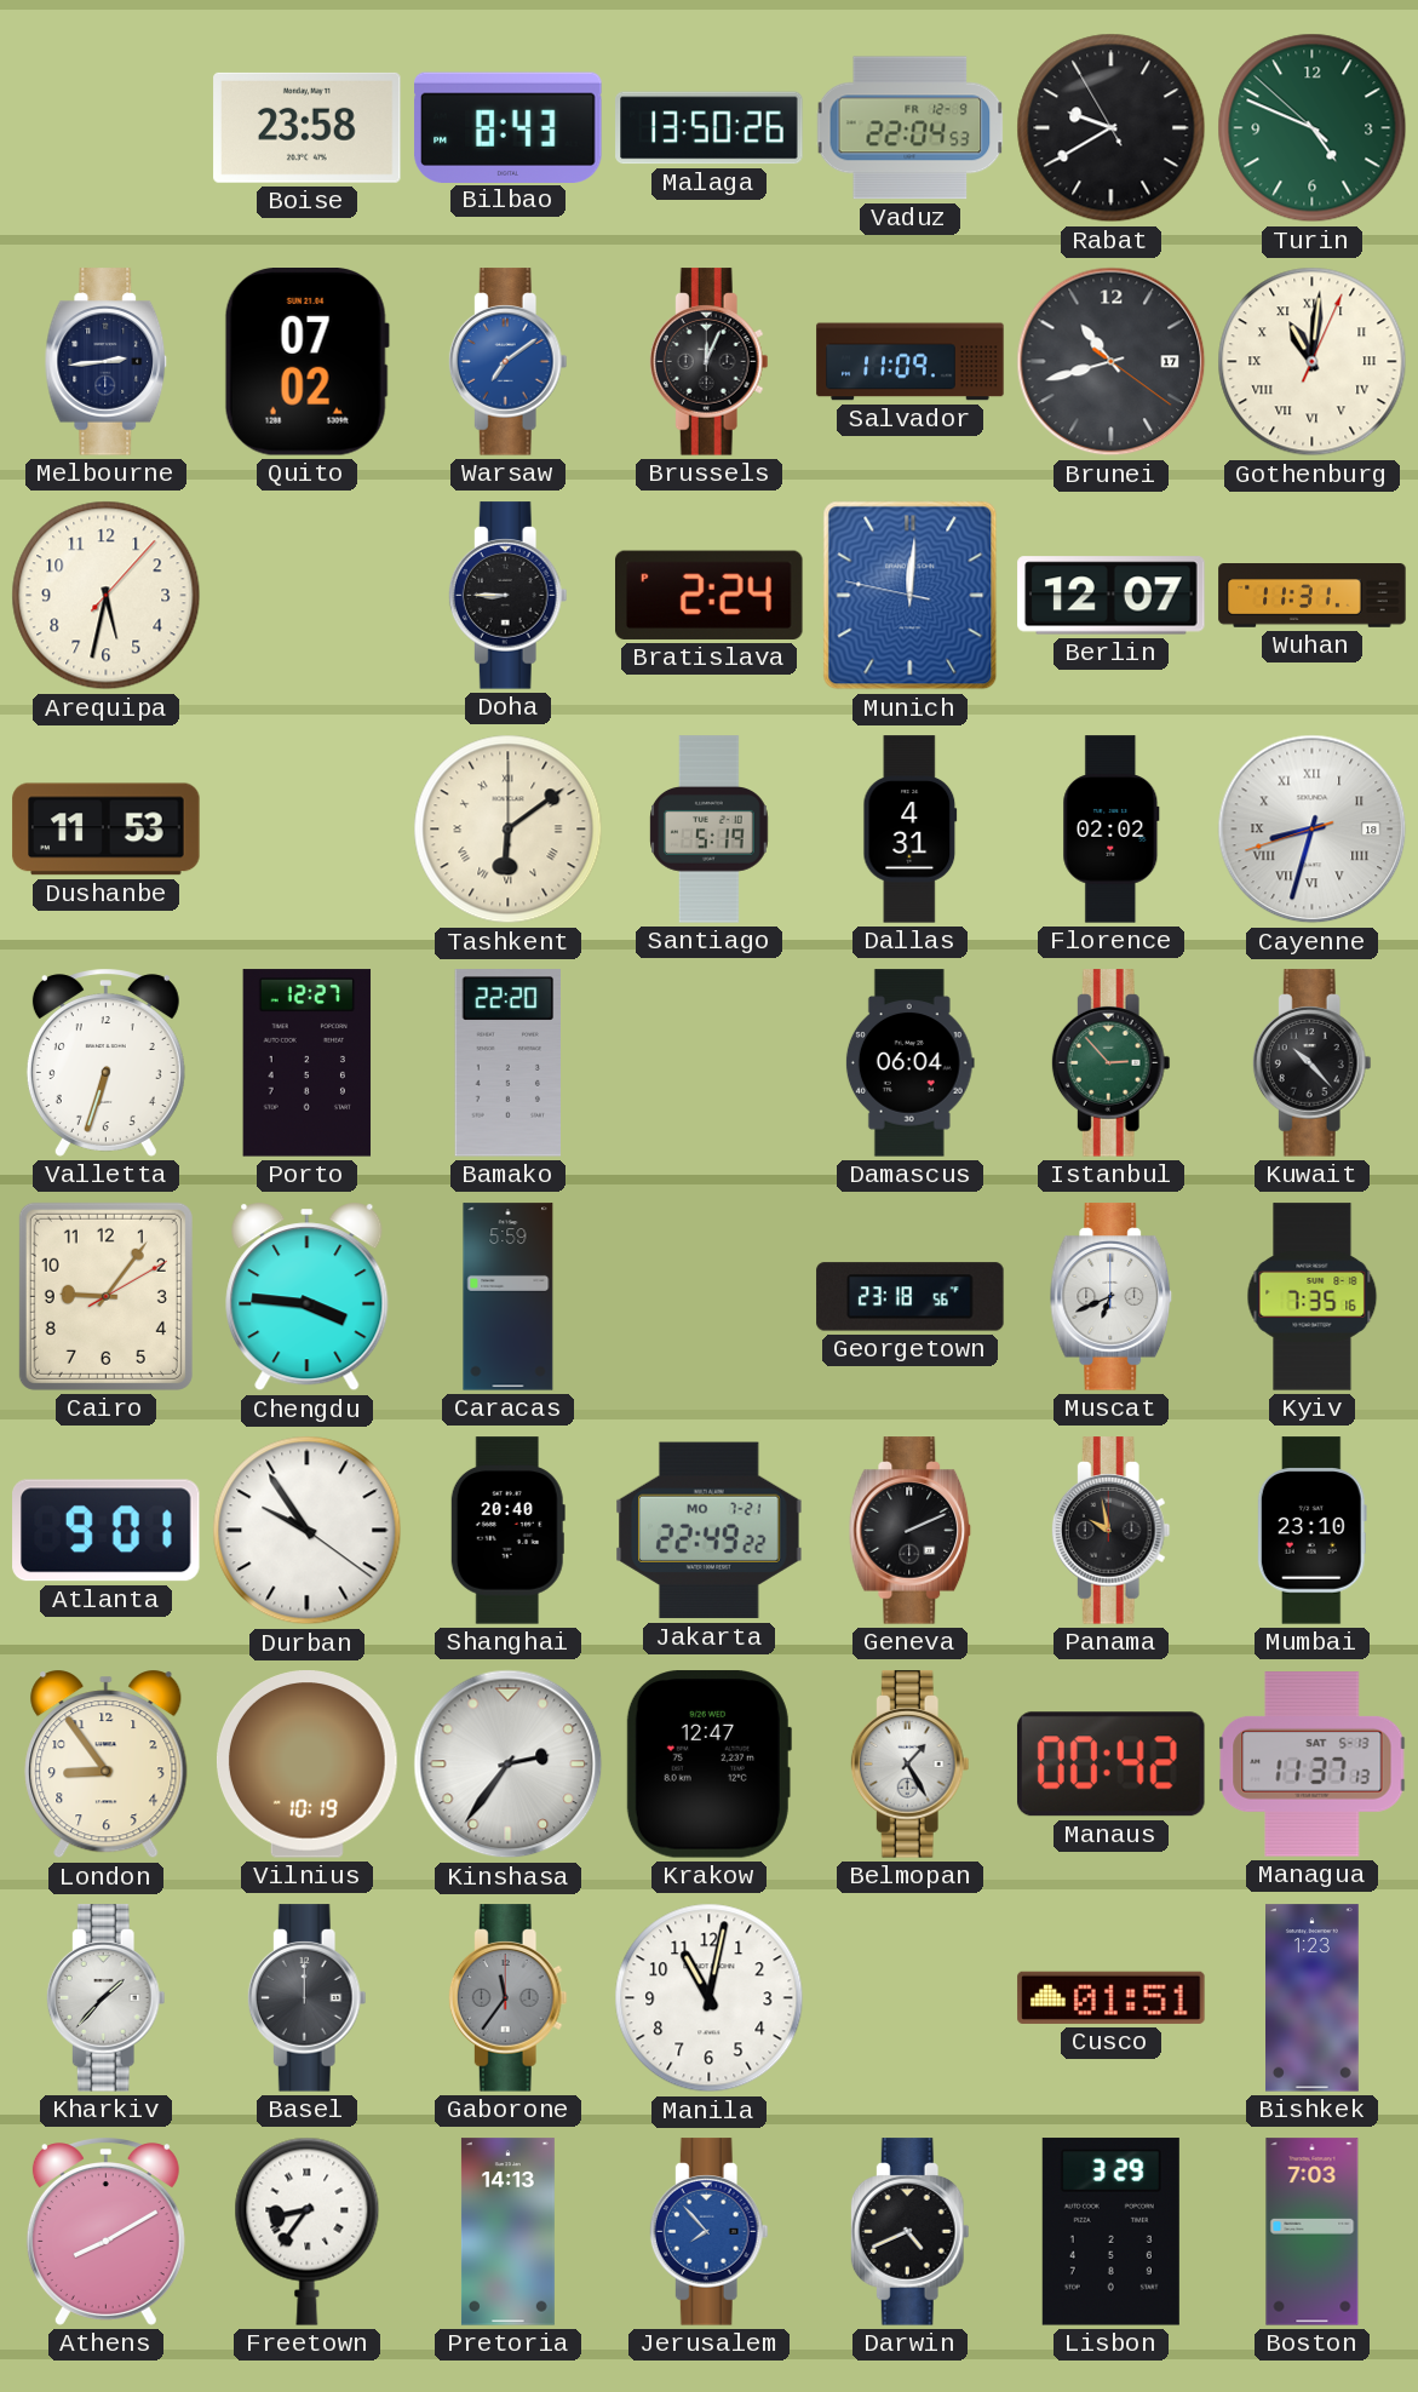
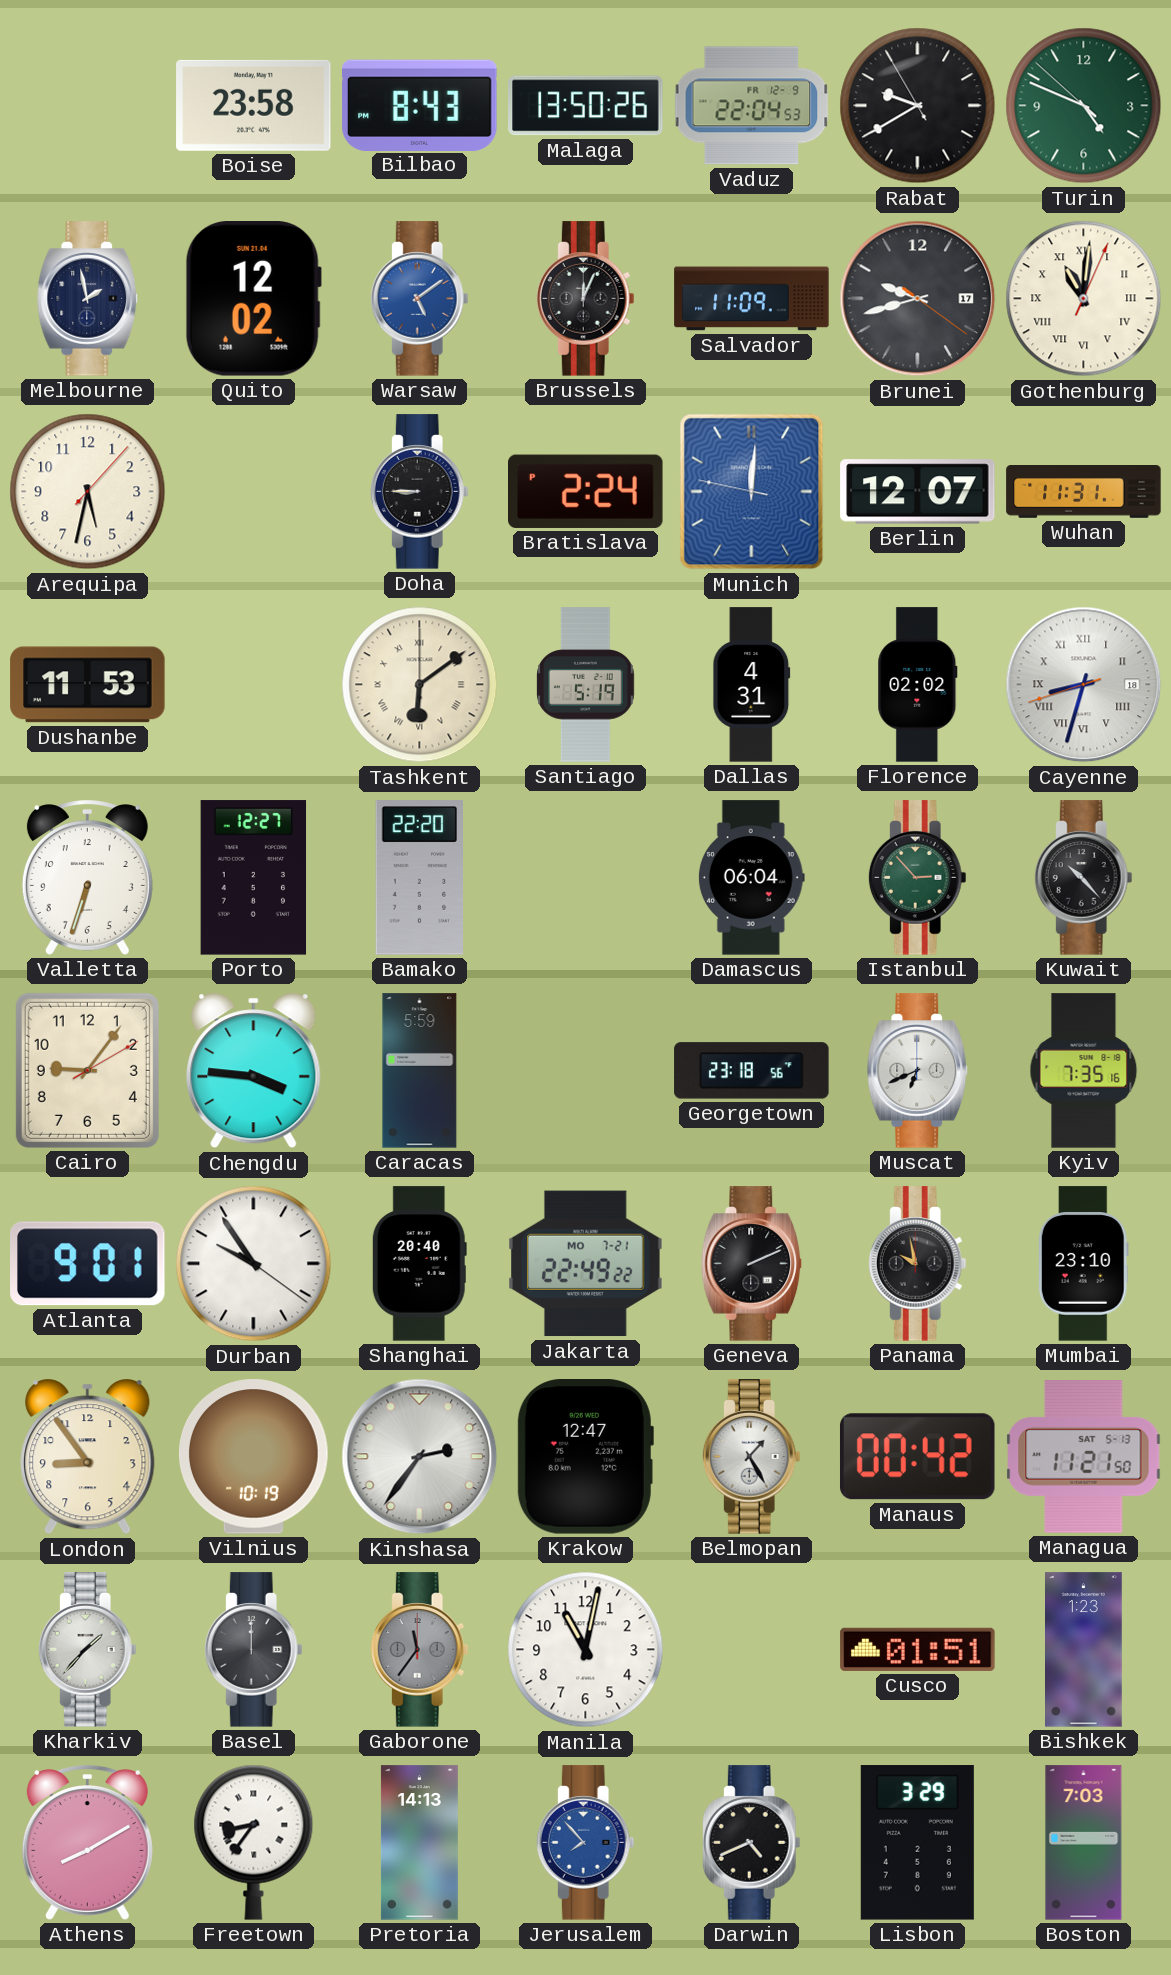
Melbourne: 2:44 -> 1:58 (88, 299)
Quito: 07:02 -> 12:02 (253, 299)
Warsaw: 7:09 -> 5:09 (419, 299)
Brunei: 10:42 -> 9:42 (918, 299)
Managua: 11:37 -> 11:21 (1084, 1457)
